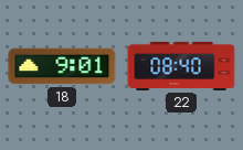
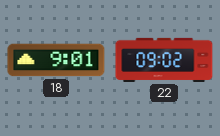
22: 08:40 -> 09:02 (164, 60)
